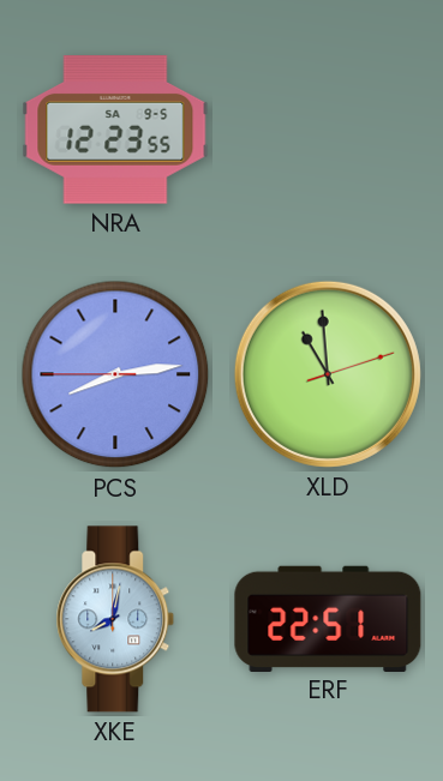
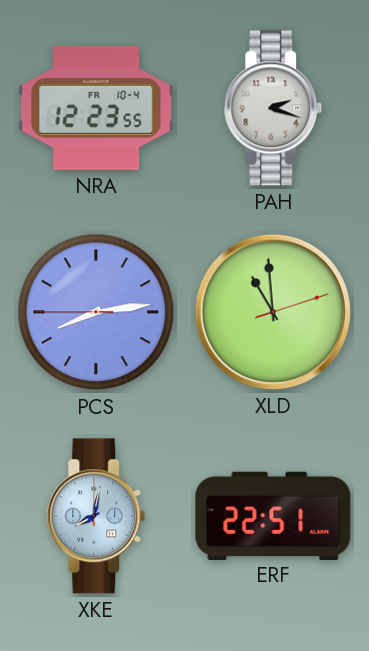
NRA date: SA 9-5 -> FR 10-4 (96, 108)
PAH: none -> 2:18 (273, 108)
